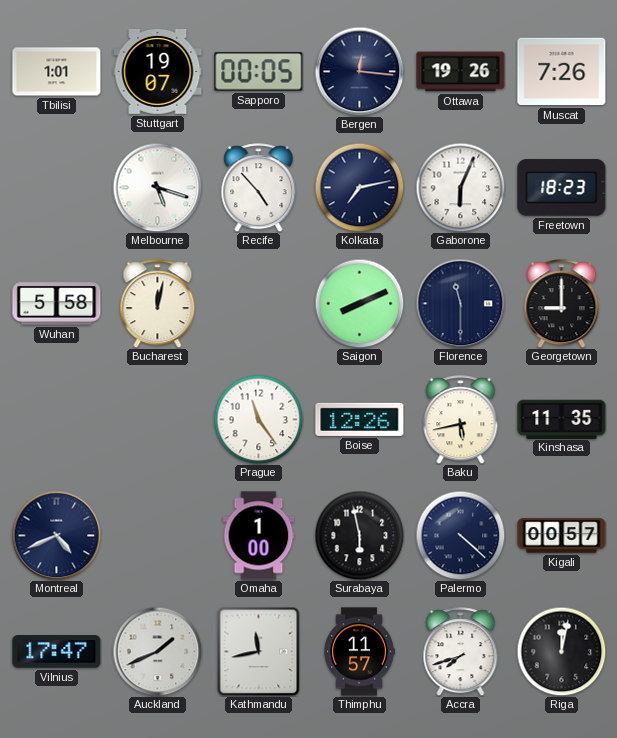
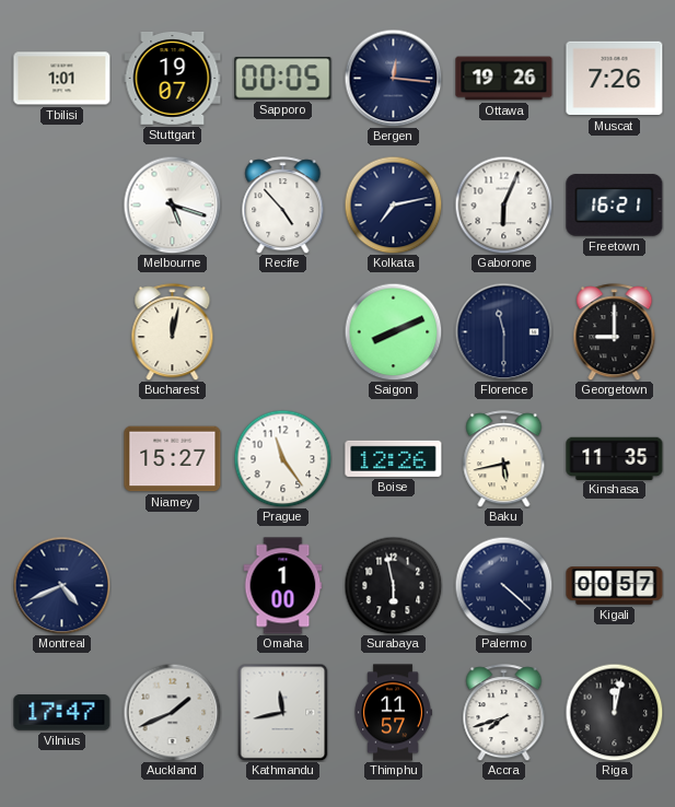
Freetown: 18:23 -> 16:21 (615, 206)
Wuhan: 5:58 -> none (57, 304)
Niamey: none -> 15:27 (173, 459)
